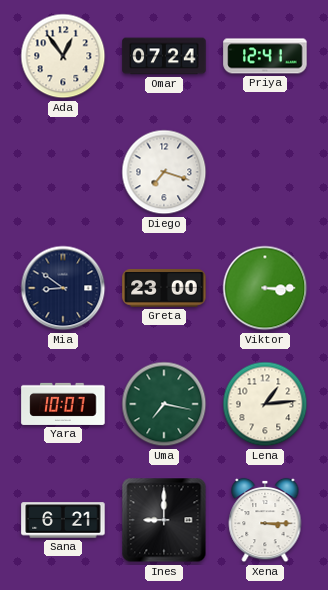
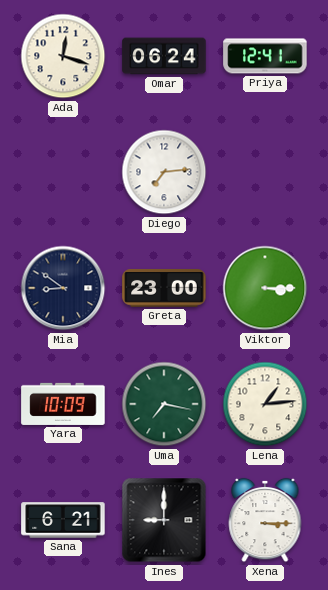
Ada: 12:54 -> 12:18 (63, 56)
Omar: 07:24 -> 06:24 (164, 56)
Diego: 7:18 -> 7:14 (164, 172)
Yara: 10:07 -> 10:09 (63, 404)
